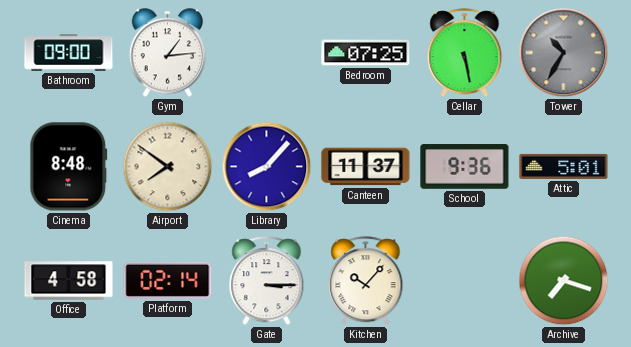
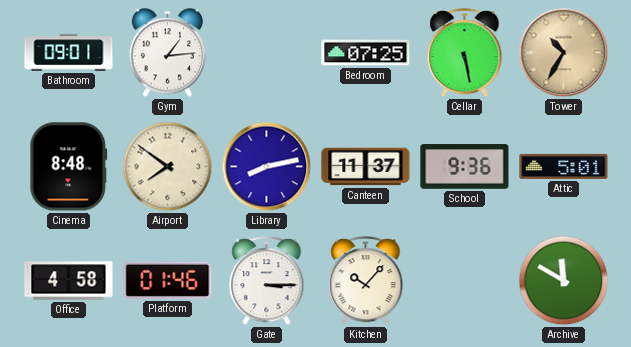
Bathroom: 09:00 -> 09:01 (69, 53)
Tower dial: grey -> champagne (564, 53)
Library: 8:07 -> 8:13 (267, 167)
Platform: 02:14 -> 01:46 (168, 280)
Archive: 7:18 -> 11:50 (564, 281)
